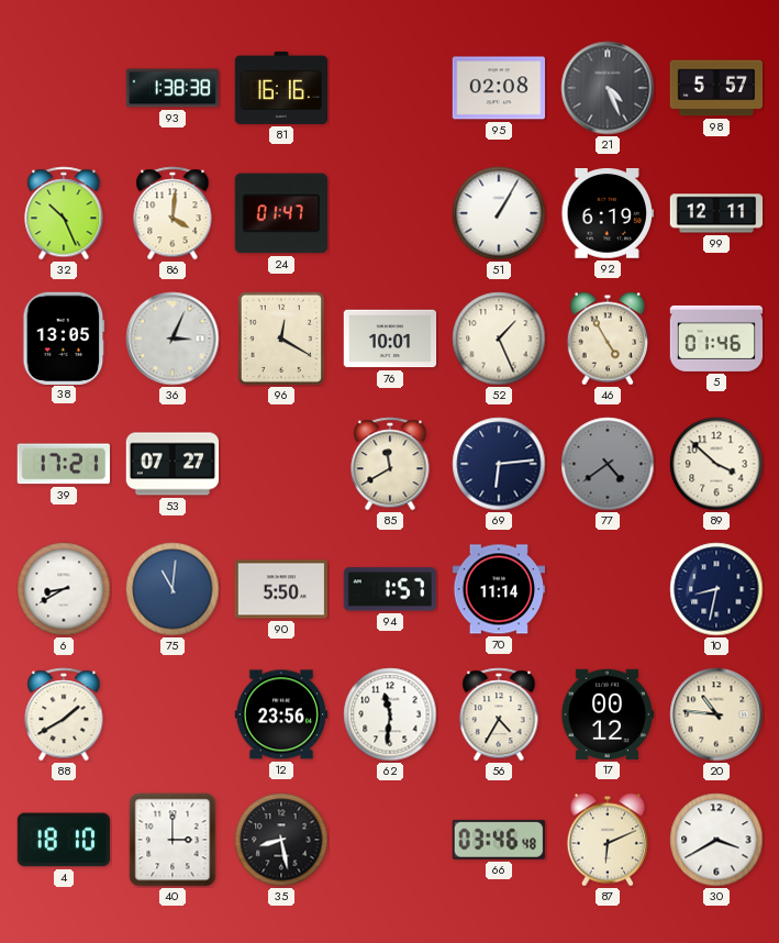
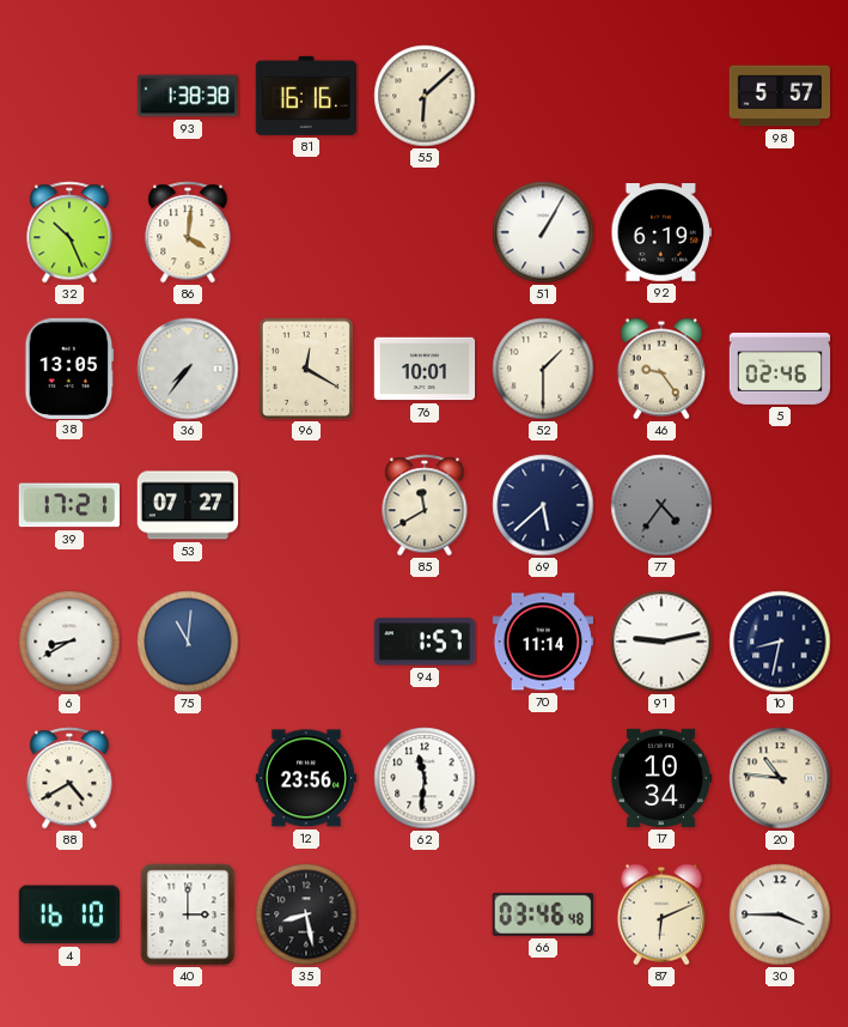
55: none -> 6:08 (425, 96)
95: 02:08 -> none (498, 88)
21: 4:26 -> none (608, 88)
24: 01:47 -> none (281, 213)
99: 12:11 -> none (716, 213)
36: 3:04 -> 7:36 (188, 369)
52: 1:26 -> 1:30 (543, 369)
46: 4:55 -> 9:24 (660, 369)
5: 01:46 -> 02:46 (780, 369)
69: 6:14 -> 5:38 (543, 505)
77: 4:39 -> 4:36 (661, 505)
89: 3:52 -> none (716, 464)
90: 5:50 -> none (280, 589)
91: none -> 9:13 (661, 642)
88: 1:40 -> 4:40 (69, 778)
56: 4:35 -> none (499, 714)
17: 00:12 -> 10:34 (661, 778)
4: 18:10 -> 16:10 (68, 914)
30: 3:40 -> 3:45 (780, 914)
